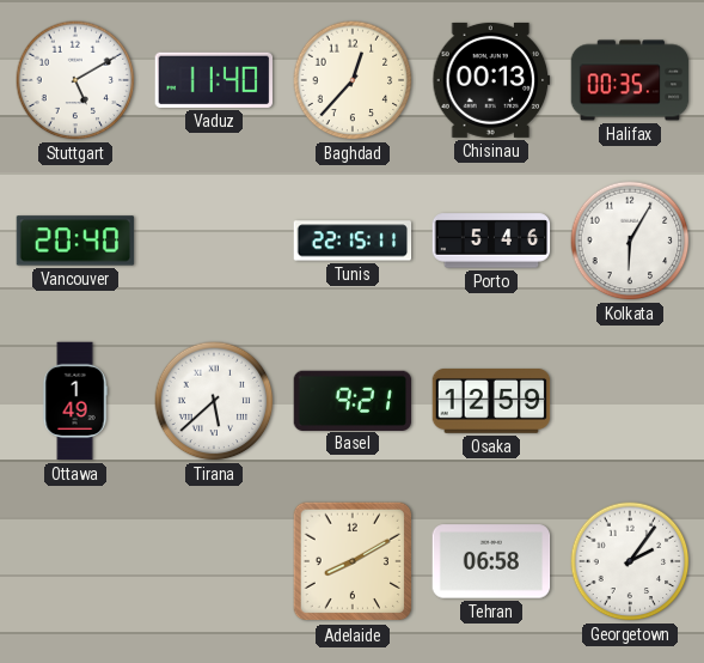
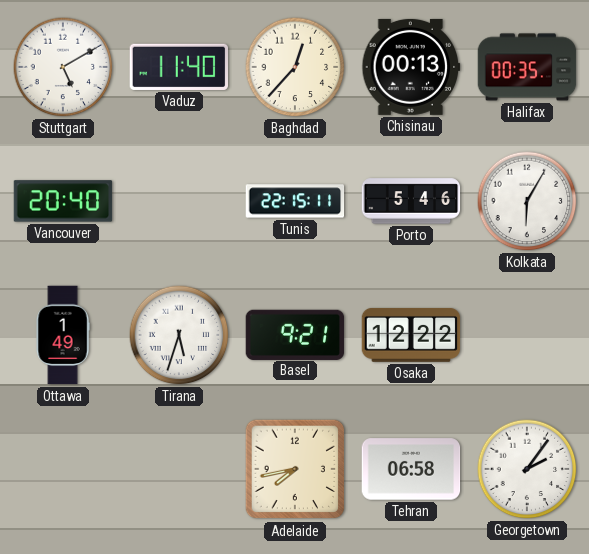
Tirana: 5:38 -> 5:33 (179, 335)
Osaka: 12:59 -> 12:22 (411, 335)
Adelaide: 8:10 -> 7:43 (295, 469)
